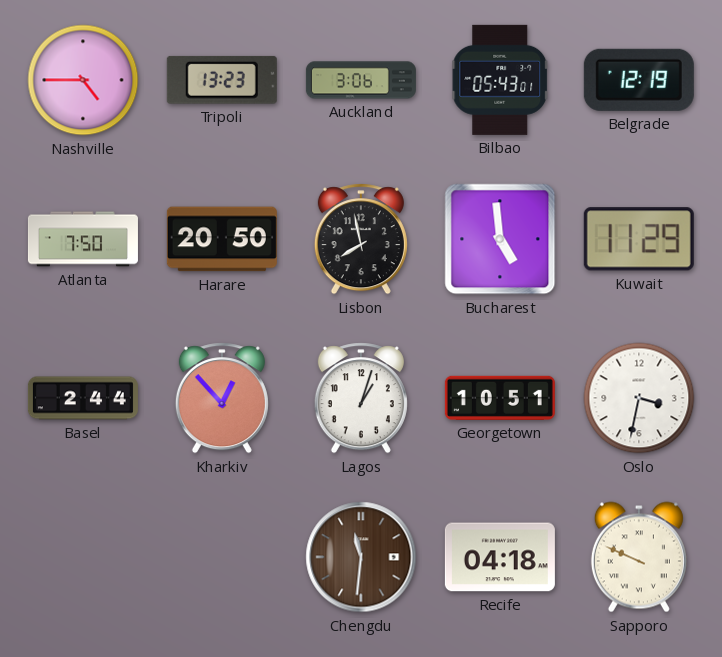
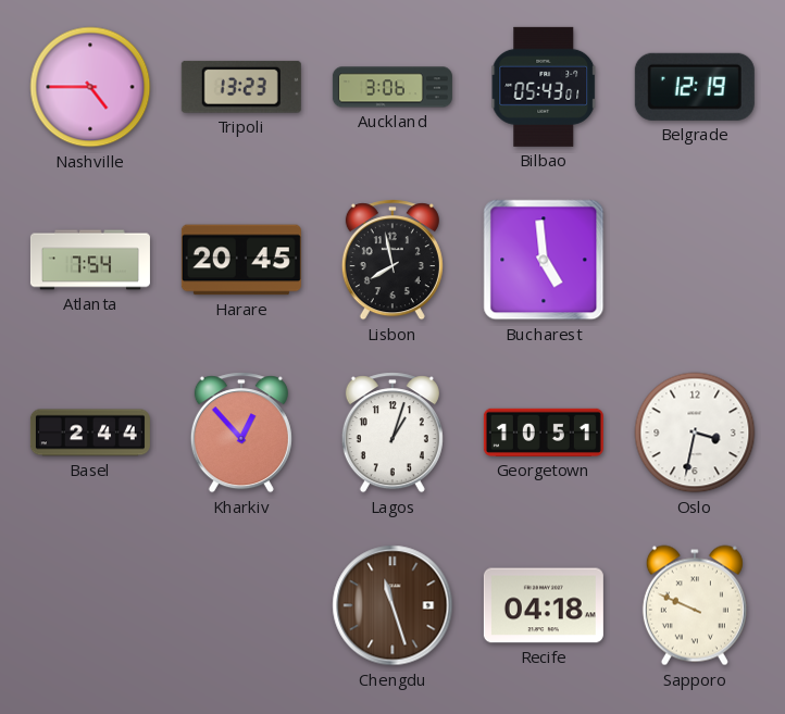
Atlanta: 7:50 -> 7:54 (90, 260)
Harare: 20:50 -> 20:45 (241, 260)
Kuwait: 11:29 -> none (639, 239)
Chengdu: 11:31 -> 11:27 (392, 605)
